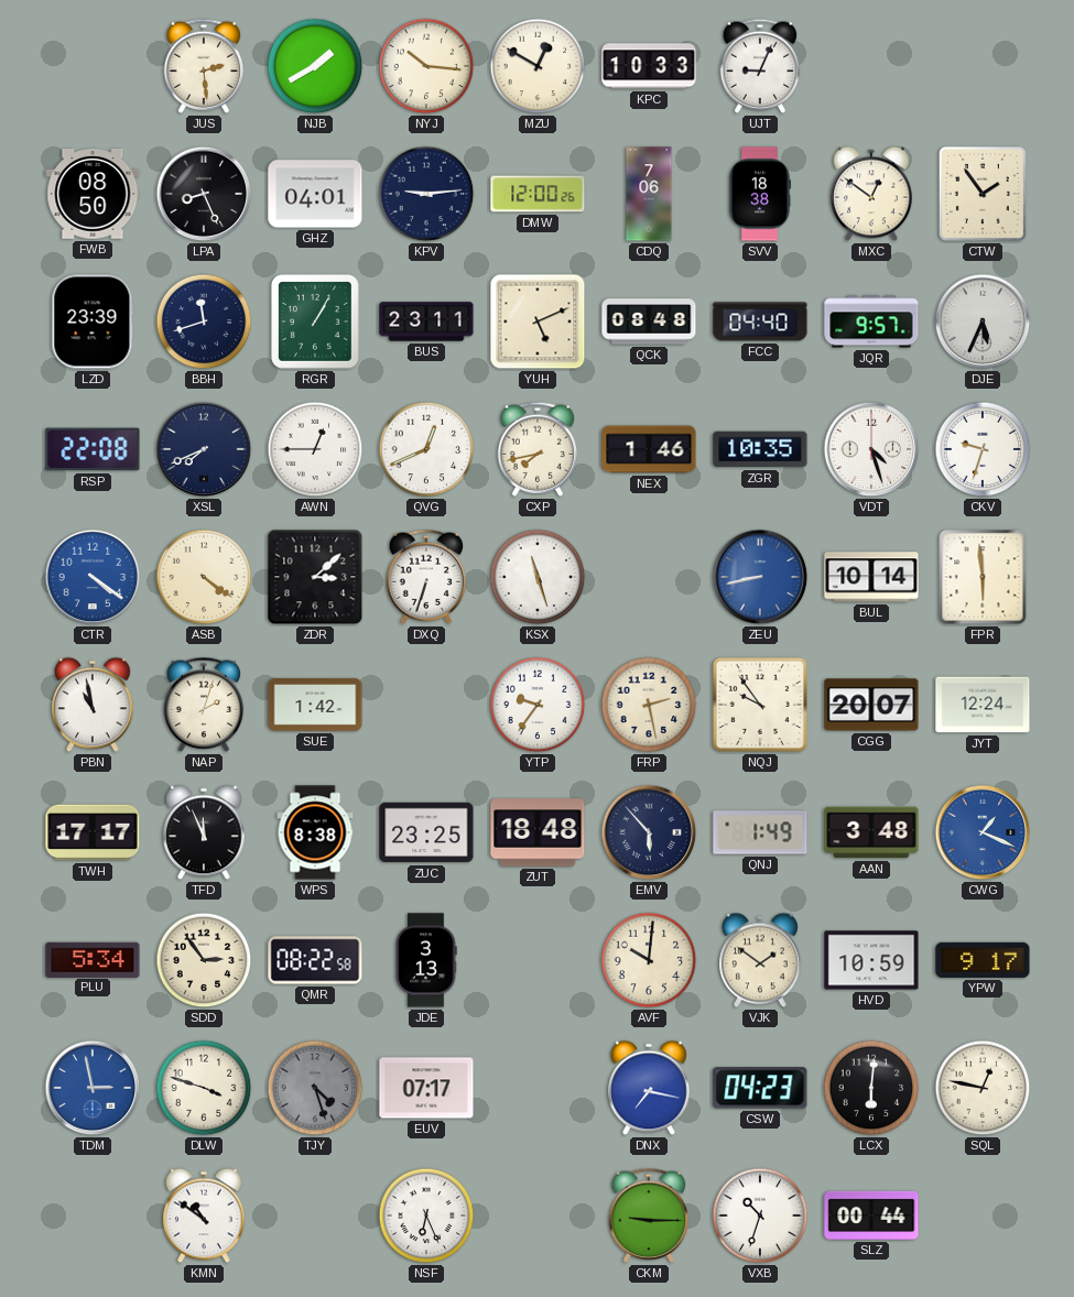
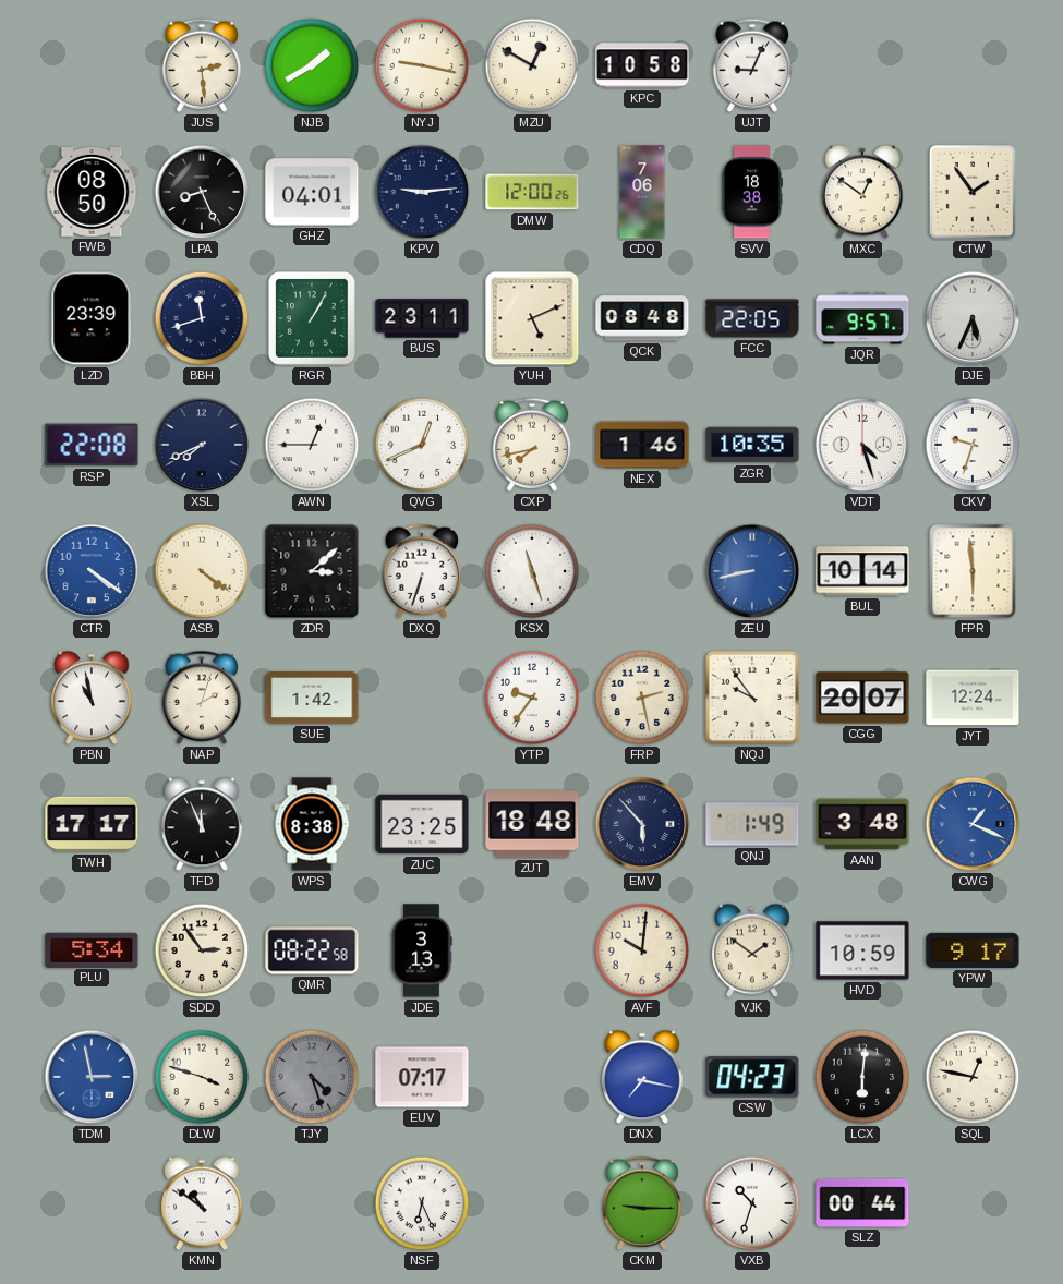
NYJ: 10:16 -> 9:17 (422, 65)
KPC: 10:33 -> 10:58 (642, 65)
FCC: 04:40 -> 22:05 (752, 318)
